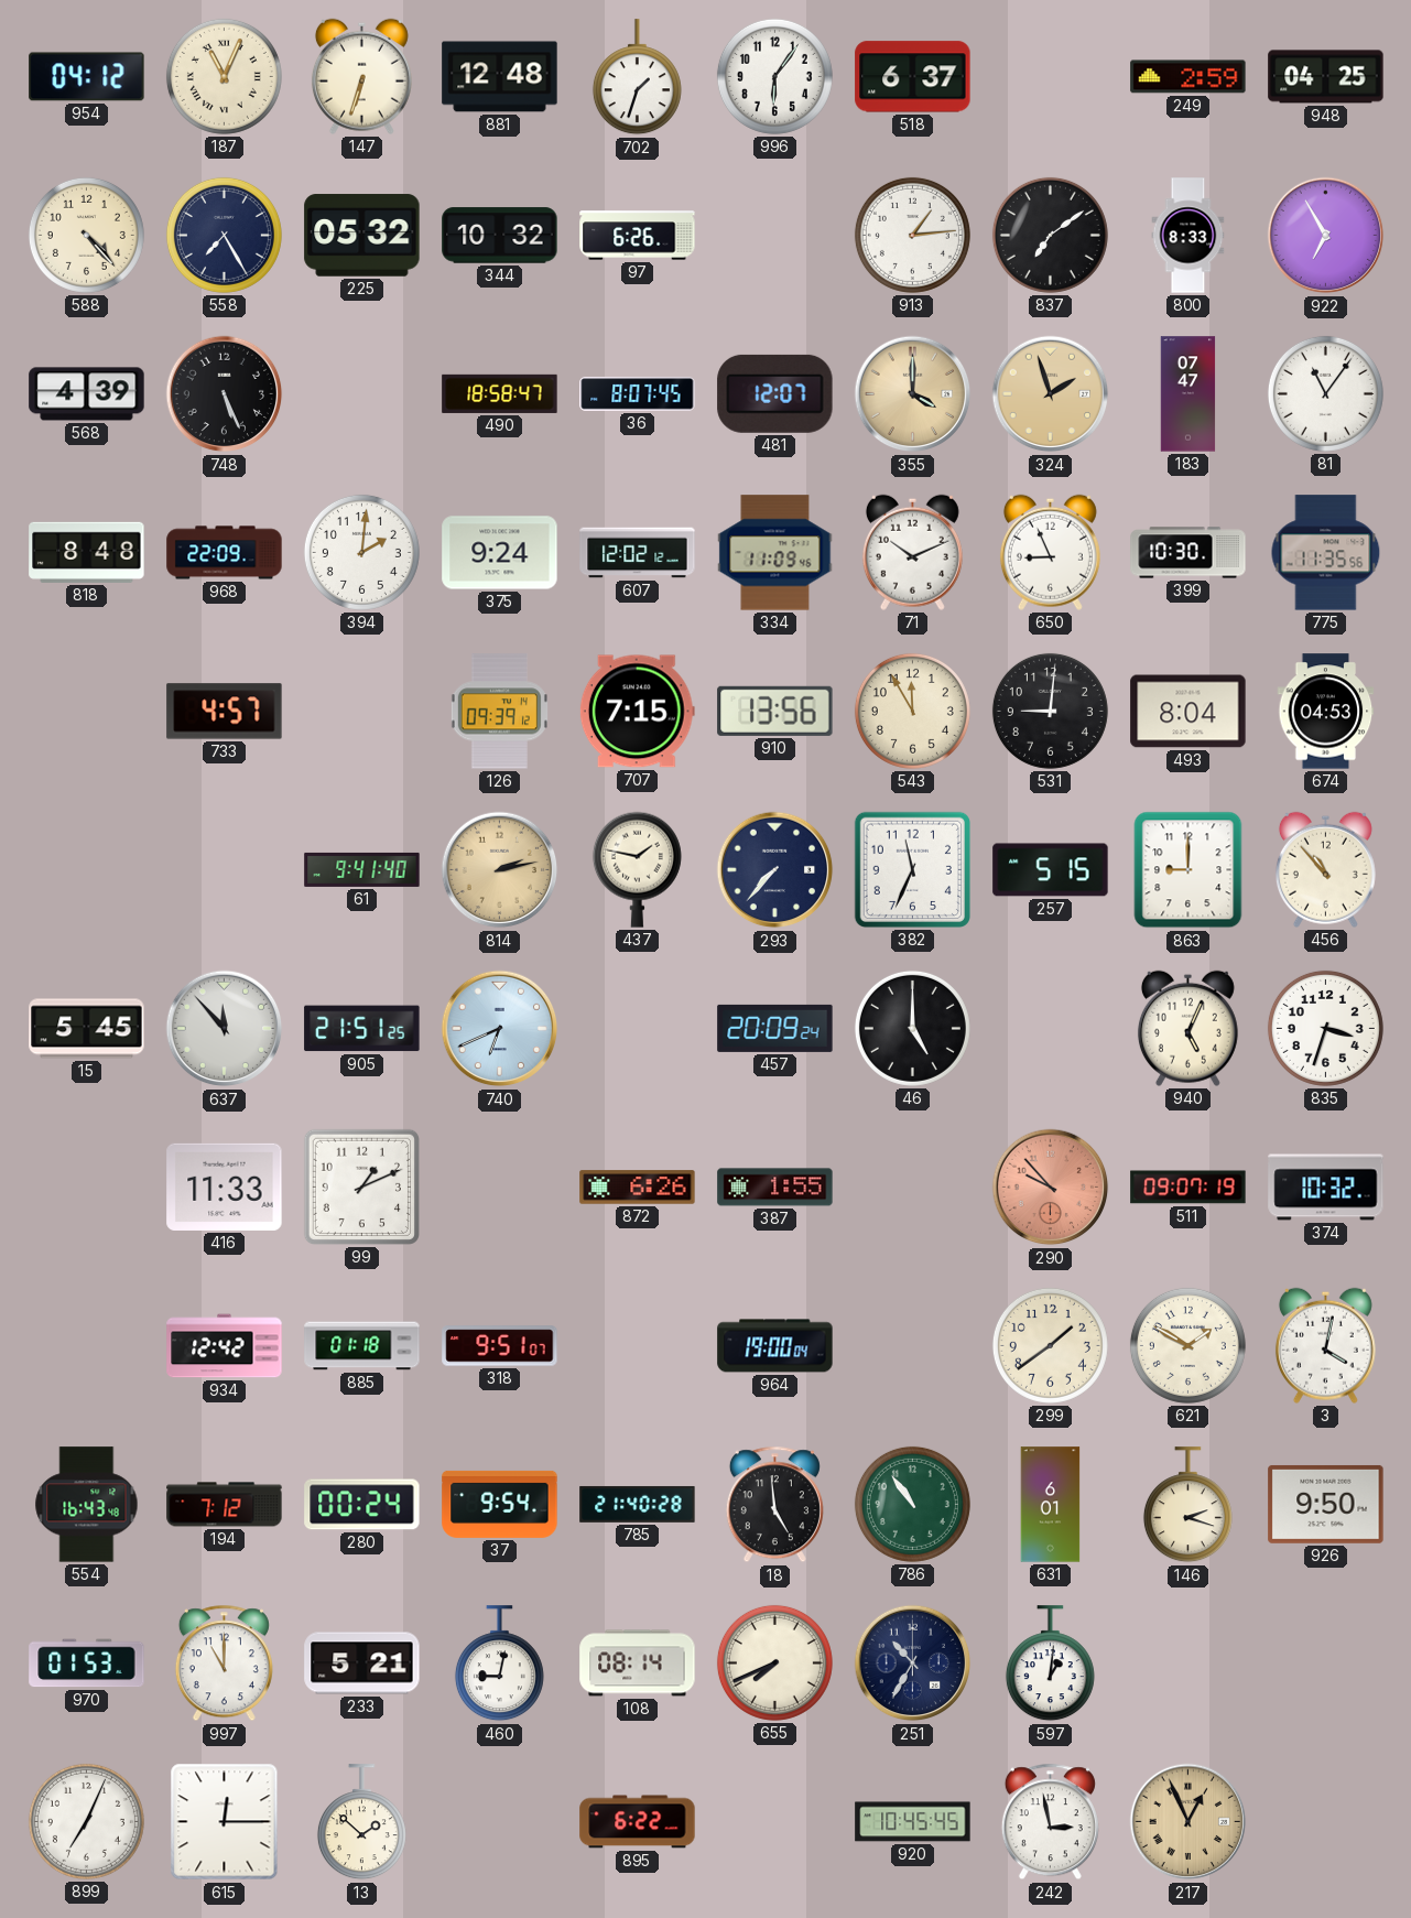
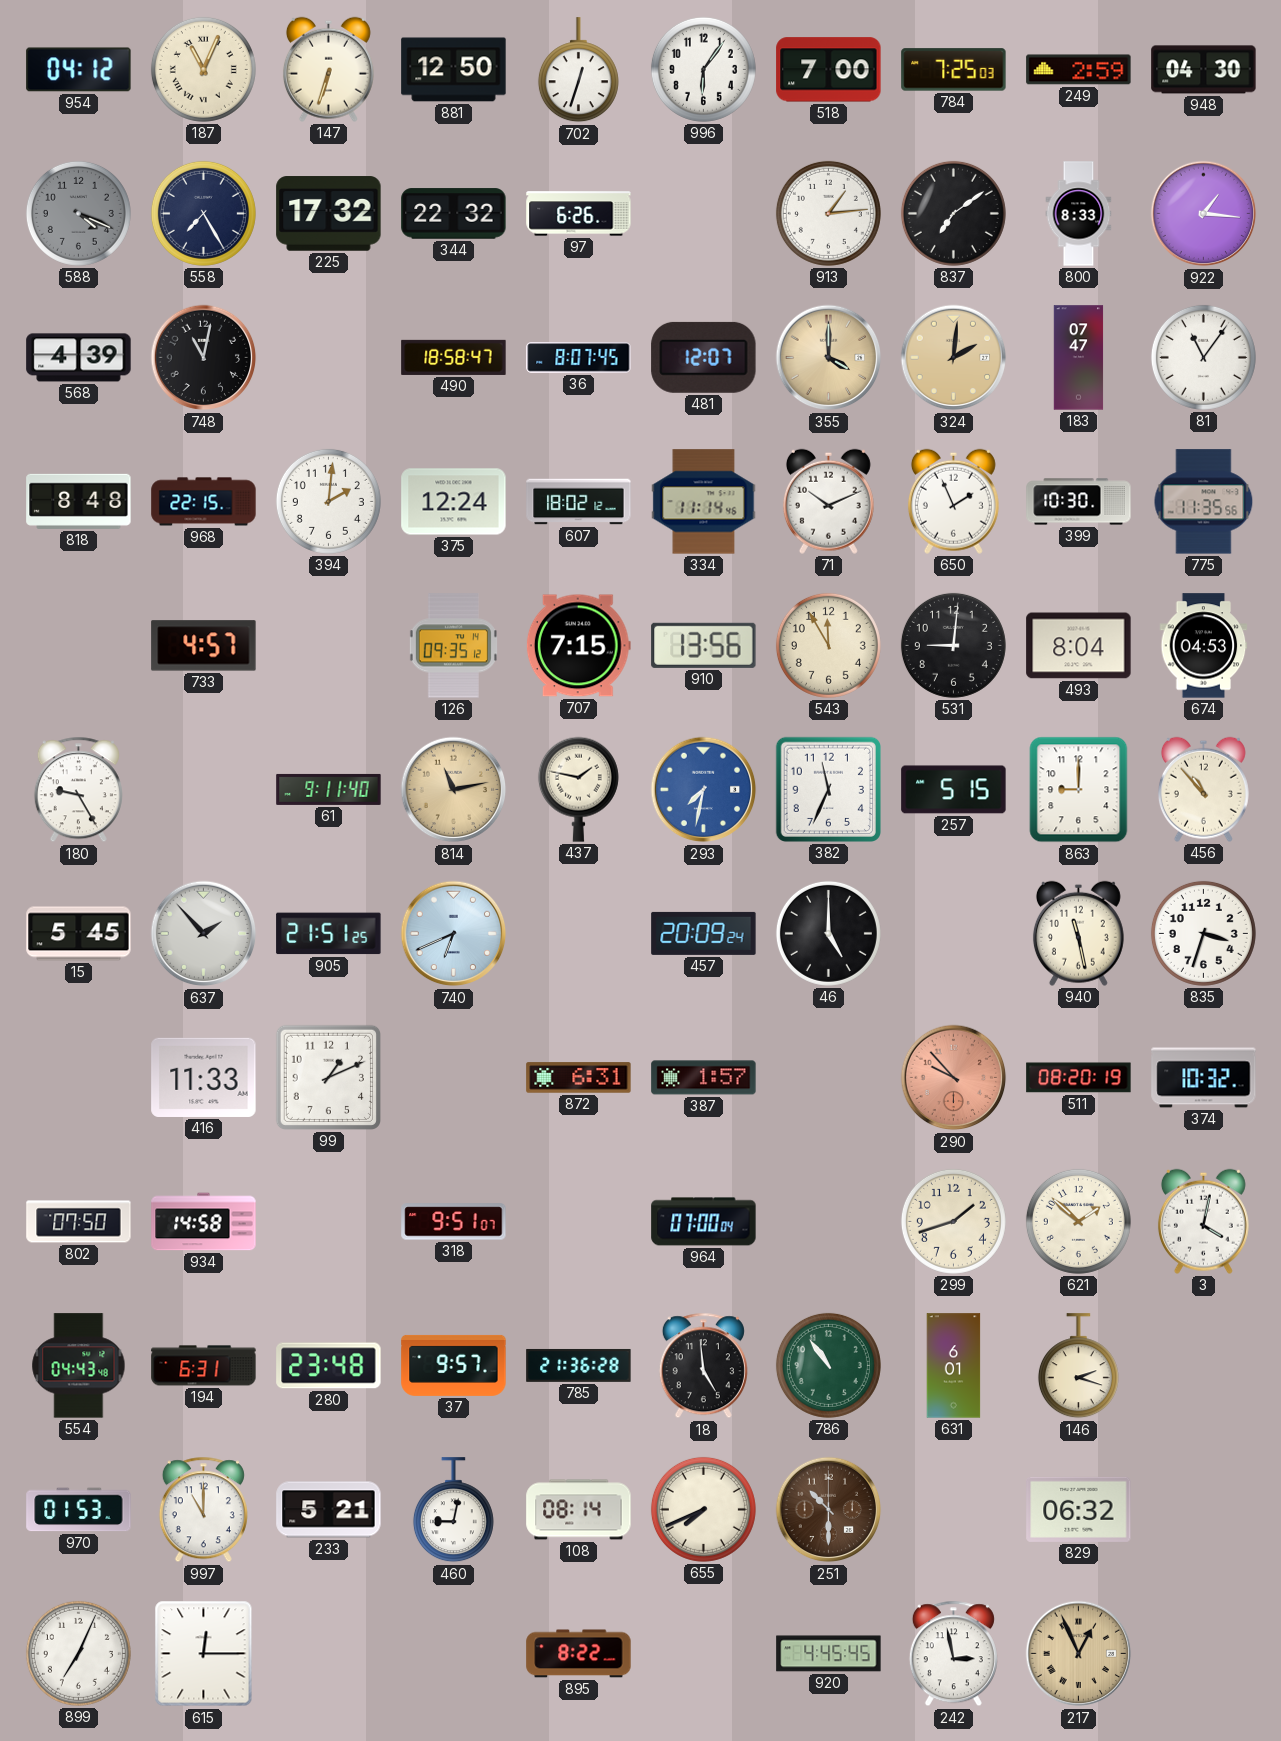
881: 12:48 -> 12:50 (454, 70)
702: 1:33 -> 12:33 (578, 70)
518: 6:37 -> 7:00 (829, 70)
784: none -> 7:25 (954, 70)
948: 04:25 -> 04:30 (1204, 70)
588: 4:23 -> 4:19 (78, 213)
588 dial: cream -> grey (78, 213)
225: 05:32 -> 17:32 (329, 214)
344: 10:32 -> 22:32 (454, 214)
922: 6:55 -> 1:16 (1204, 214)
748: 5:26 -> 11:02 (204, 358)
324: 1:57 -> 2:01 (954, 358)
968: 22:09 -> 22:15 (204, 502)
375: 9:24 -> 12:24 (454, 502)
607: 12:02 -> 18:02 (579, 502)
334: 11:09 -> 11:14 (704, 502)
650: 8:56 -> 1:56 (953, 501)
126: 09:39 -> 09:35 (453, 646)
180: none -> 9:25 (78, 790)
61: 9:41 -> 9:11 (329, 789)
814: 2:13 -> 11:13 (454, 790)
293: 7:37 -> 7:32 (704, 790)
293 dial: navy -> blue (704, 790)
637: 11:53 -> 1:53 (204, 934)
940: 5:04 -> 11:28 (1078, 933)
872: 6:26 -> 6:31 (579, 1078)
387: 1:55 -> 1:57 (704, 1078)
511: 09:07 -> 08:20 (1079, 1078)
802: none -> 07:50 (79, 1222)
934: 12:42 -> 14:58 (204, 1222)
885: 01:18 -> none (362, 1346)
964: 19:00 -> 07:00 (704, 1222)
299: 1:39 -> 1:42 (953, 1221)
621: 1:50 -> 1:52 (1078, 1221)
554: 16:43 -> 04:43 (79, 1366)
194: 7:12 -> 6:31 (204, 1366)
280: 00:24 -> 23:48 (329, 1366)
37: 9:54 -> 9:57 (454, 1365)
785: 21:40 -> 21:36 (579, 1365)
926: 9:50 -> none (1326, 1504)
251: 10:35 -> 10:30 (829, 1510)
251 dial: navy -> brown (829, 1510)
597: 1:01 -> none (1050, 1664)
829: none -> 06:32 (1079, 1509)
13: 1:52 -> none (361, 1822)
895: 6:22 -> 8:22 (579, 1654)
920: 10:45 -> 4:45 (829, 1654)
